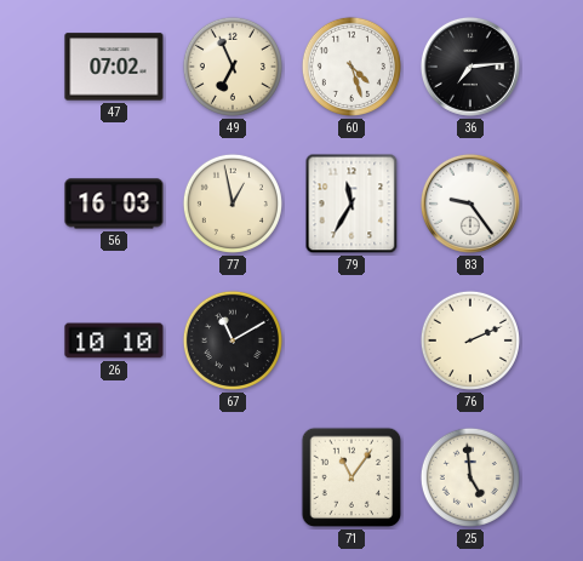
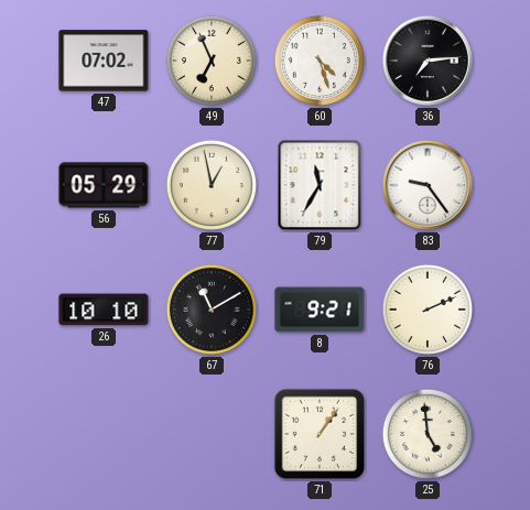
56: 16:03 -> 05:29 (104, 185)
8: none -> 9:21 (320, 310)
71: 11:06 -> 1:06 (320, 434)
